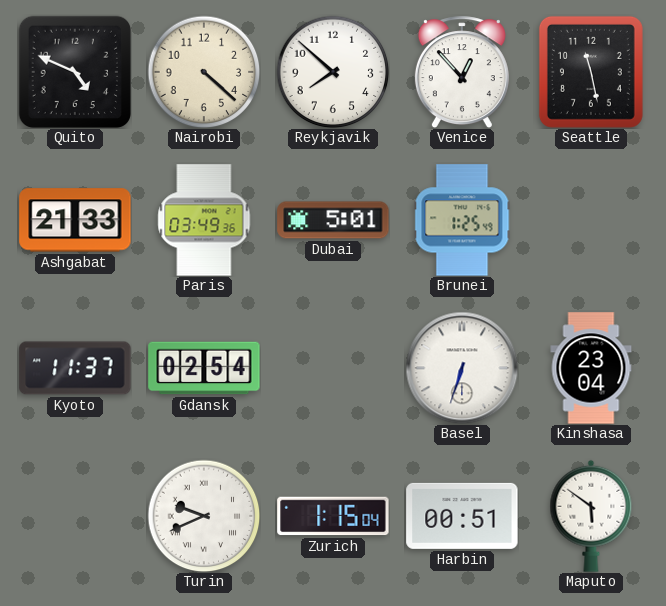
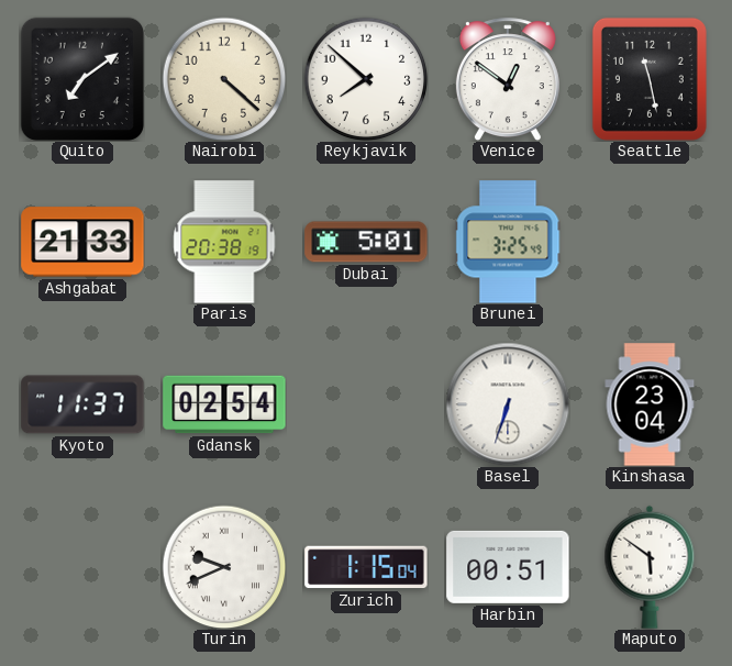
Quito: 4:49 -> 7:09 (82, 79)
Venice: 12:53 -> 12:51 (508, 79)
Paris: 03:49 -> 20:38 (224, 242)
Brunei: 1:25 -> 3:25 (508, 242)
